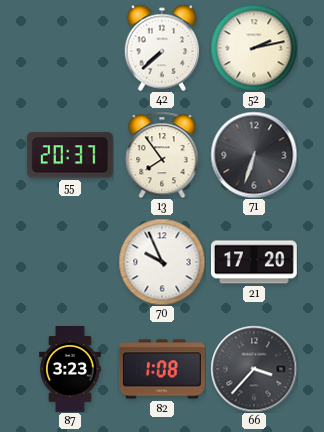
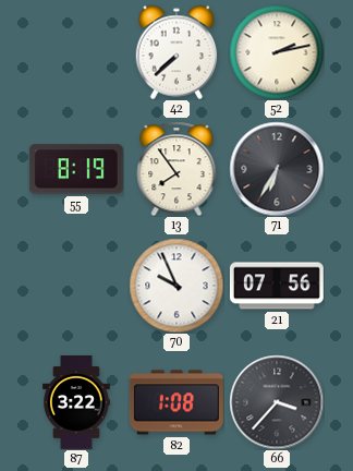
55: 20:37 -> 8:19 (76, 169)
71: 6:33 -> 6:35 (277, 169)
21: 17:20 -> 07:56 (277, 286)
87: 3:23 -> 3:22 (77, 403)
